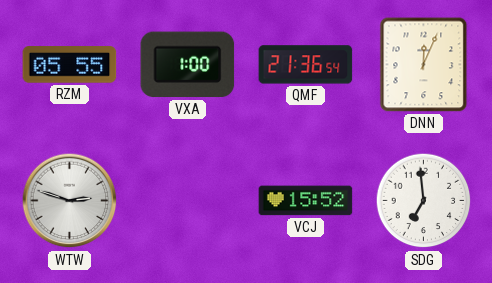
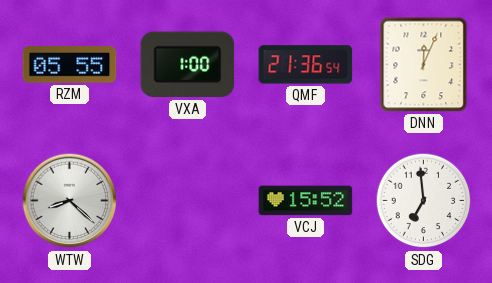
WTW: 2:48 -> 8:22 (70, 201)
